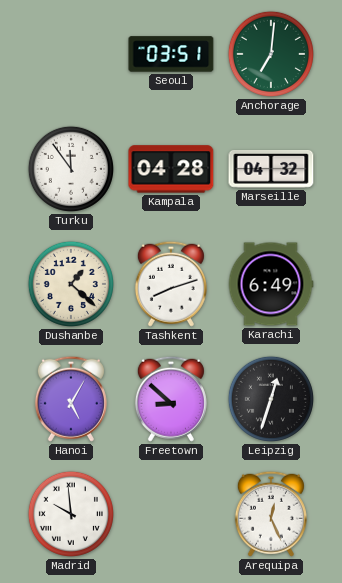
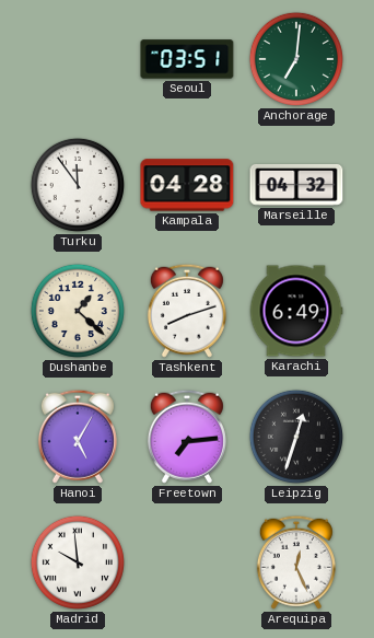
Freetown: 8:52 -> 7:14 (187, 437)
